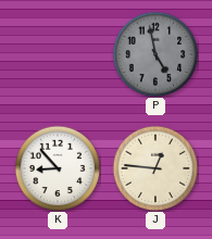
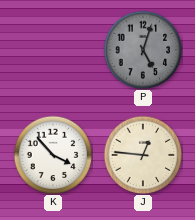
P: 4:58 -> 5:03 (143, 50)
K: 8:53 -> 3:53 (53, 155)
